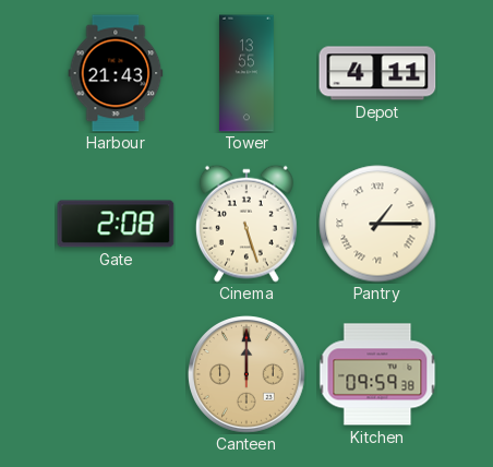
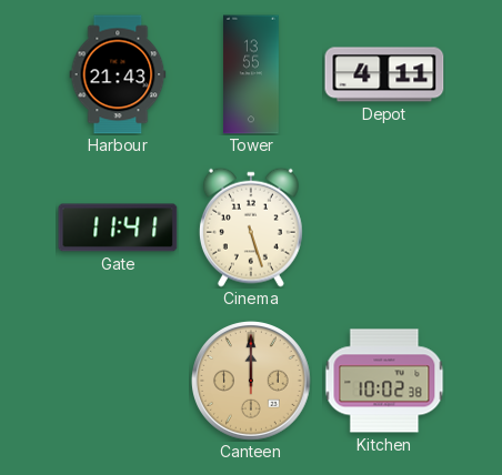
Gate: 2:08 -> 11:41 (118, 228)
Pantry: 1:15 -> none (377, 224)
Kitchen: 09:59 -> 10:02 (384, 381)
